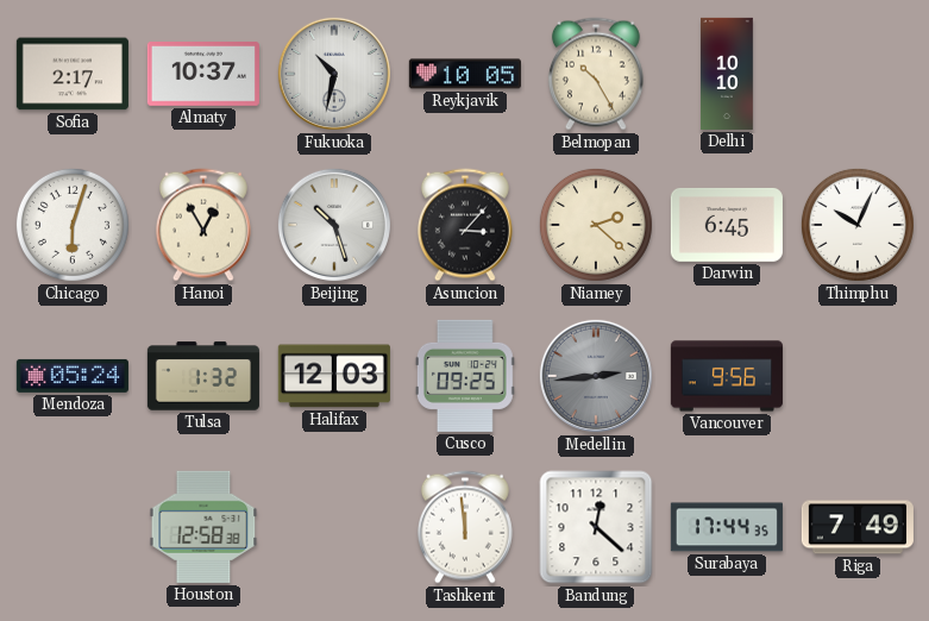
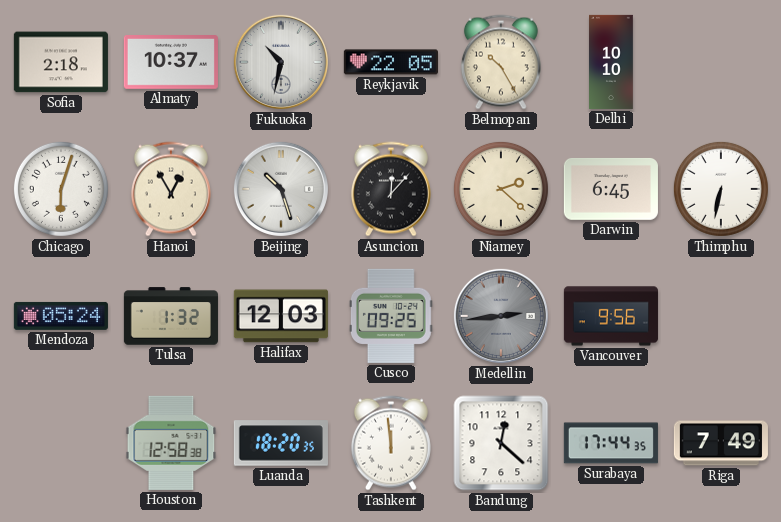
Sofia: 2:17 -> 2:18 (61, 62)
Reykjavik: 10:05 -> 22:05 (391, 62)
Asuncion: 3:07 -> 12:07 (391, 189)
Thimphu: 10:04 -> 6:32 (721, 189)
Luanda: none -> 18:20 (281, 443)
